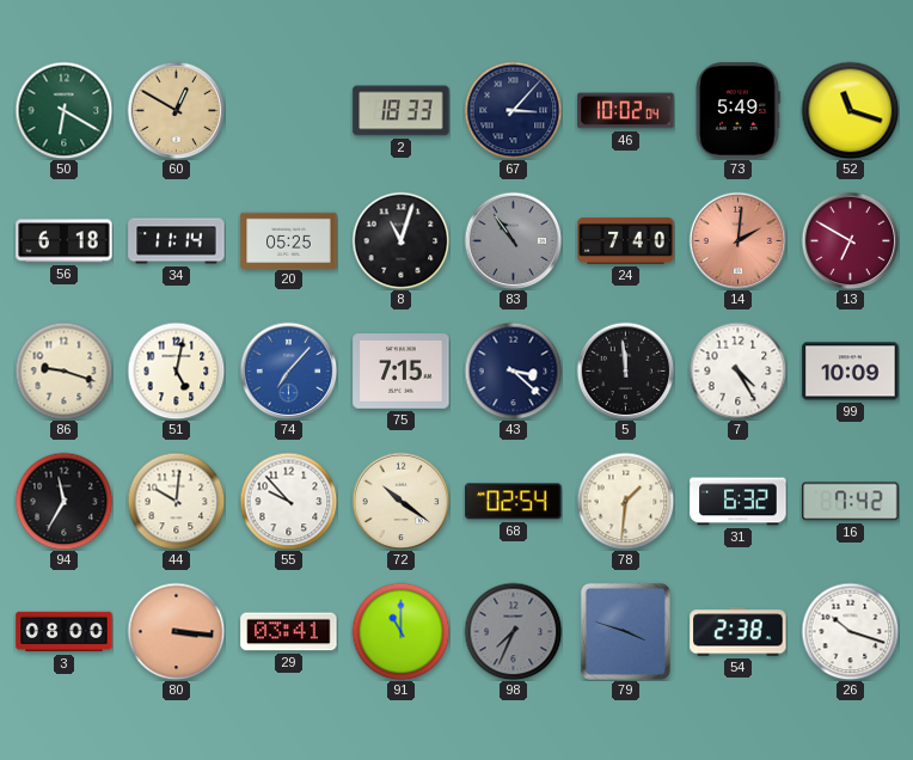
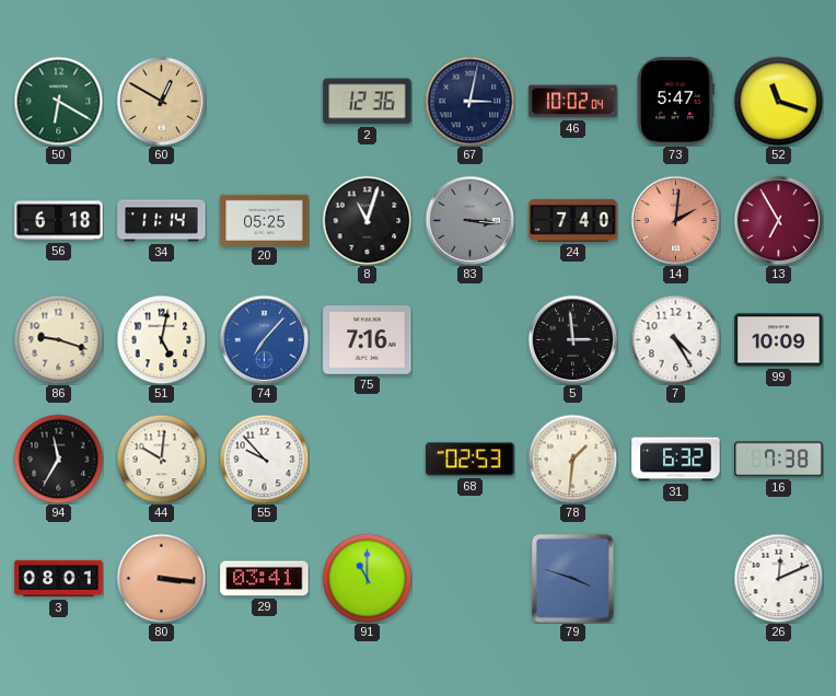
2: 18:33 -> 12:36 (368, 102)
67: 3:07 -> 3:02 (469, 101)
73: 5:49 -> 5:47 (675, 102)
83: 10:54 -> 3:16 (469, 220)
13: 6:50 -> 6:55 (778, 220)
75: 7:15 -> 7:16 (368, 340)
43: 3:22 -> none (513, 370)
5: 11:59 -> 2:59 (572, 339)
72: 10:21 -> none (400, 501)
68: 02:54 -> 02:53 (471, 460)
16: 7:42 -> 7:38 (779, 460)
3: 08:00 -> 08:01 (59, 579)
98: 7:34 -> none (513, 631)
54: 2:38 -> none (739, 632)
26: 10:18 -> 12:11 (778, 578)
